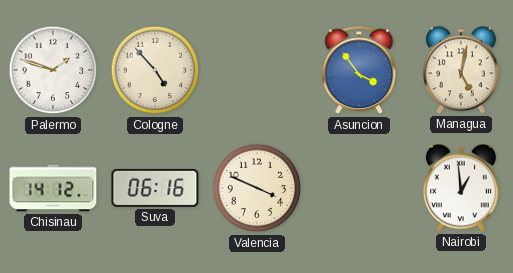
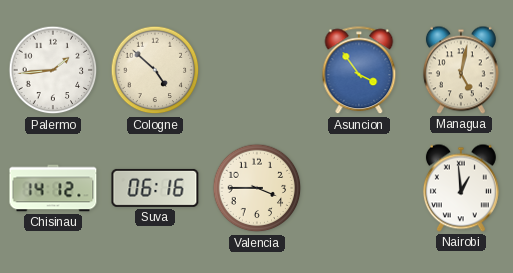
Palermo: 1:48 -> 1:44 (53, 70)
Cologne: 4:53 -> 4:52 (155, 70)
Valencia: 3:49 -> 3:45 (257, 188)
